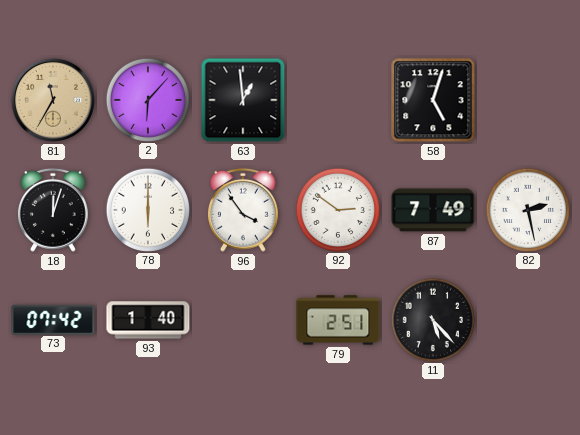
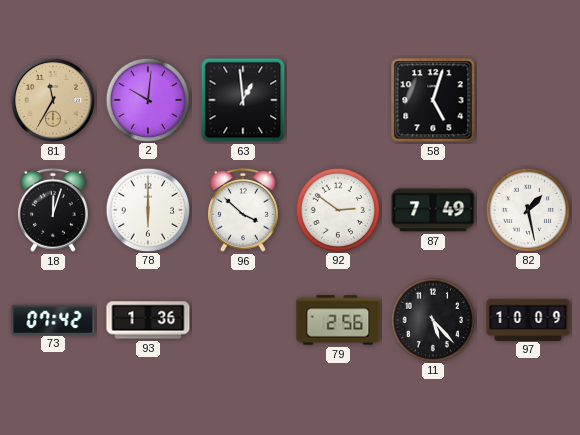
2: 6:07 -> 10:01 (147, 99)
96: 3:54 -> 3:52 (243, 210)
82: 2:28 -> 1:28 (527, 209)
93: 1:40 -> 1:36 (148, 320)
79: 2:51 -> 2:56 (338, 320)
97: none -> 10:09 (528, 319)
